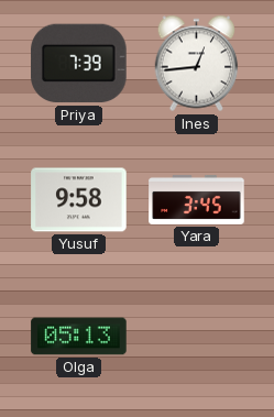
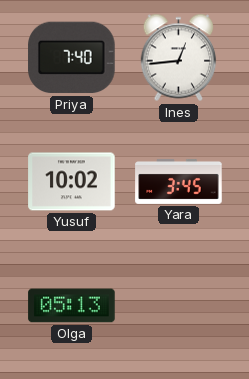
Priya: 7:39 -> 7:40 (72, 58)
Yusuf: 9:58 -> 10:02 (72, 182)
